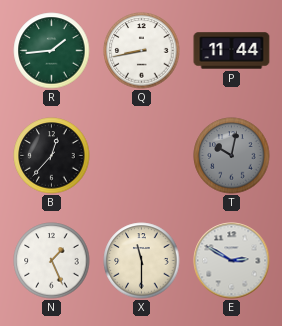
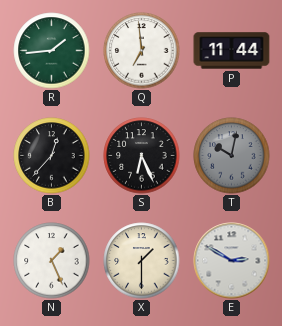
Q: 8:43 -> 6:59 (142, 51)
S: none -> 6:26 (142, 156)
X: 11:30 -> 1:30 (142, 261)
